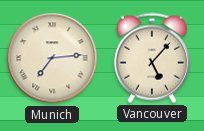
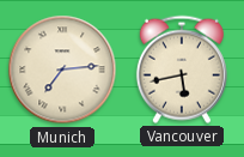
Vancouver: 5:07 -> 5:43 (182, 70)
